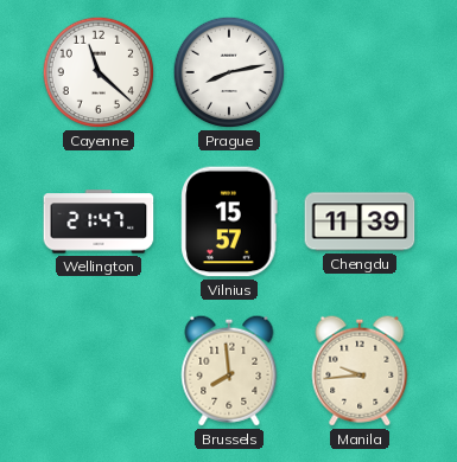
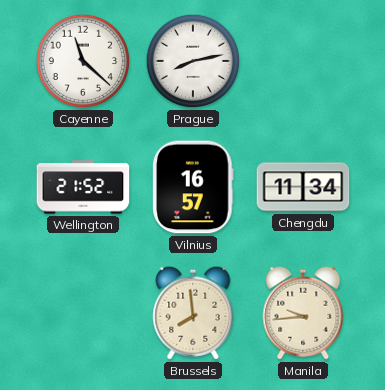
Wellington: 21:47 -> 21:52 (83, 187)
Vilnius: 15:57 -> 16:57 (193, 187)
Chengdu: 11:39 -> 11:34 (303, 187)
